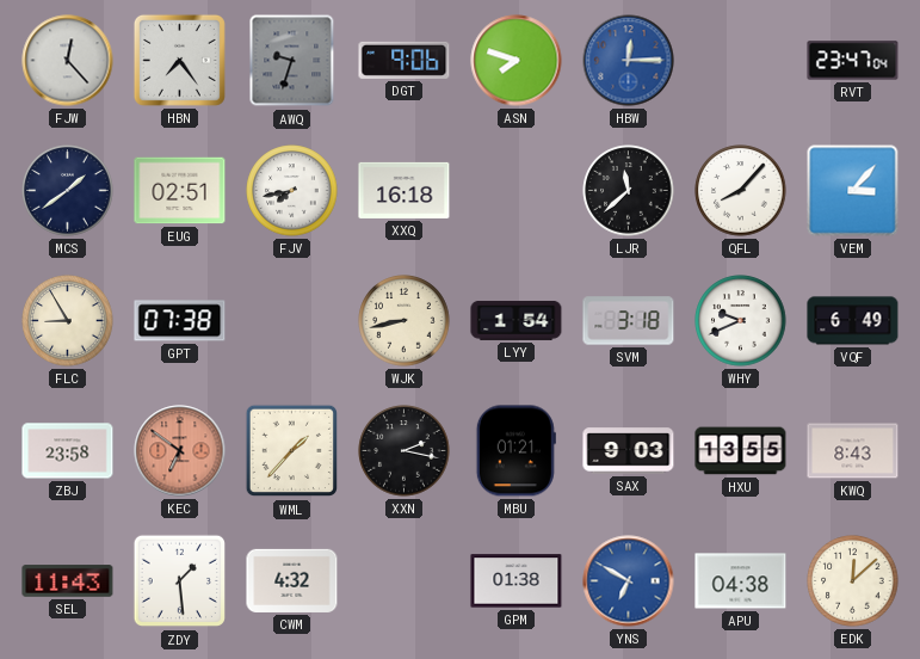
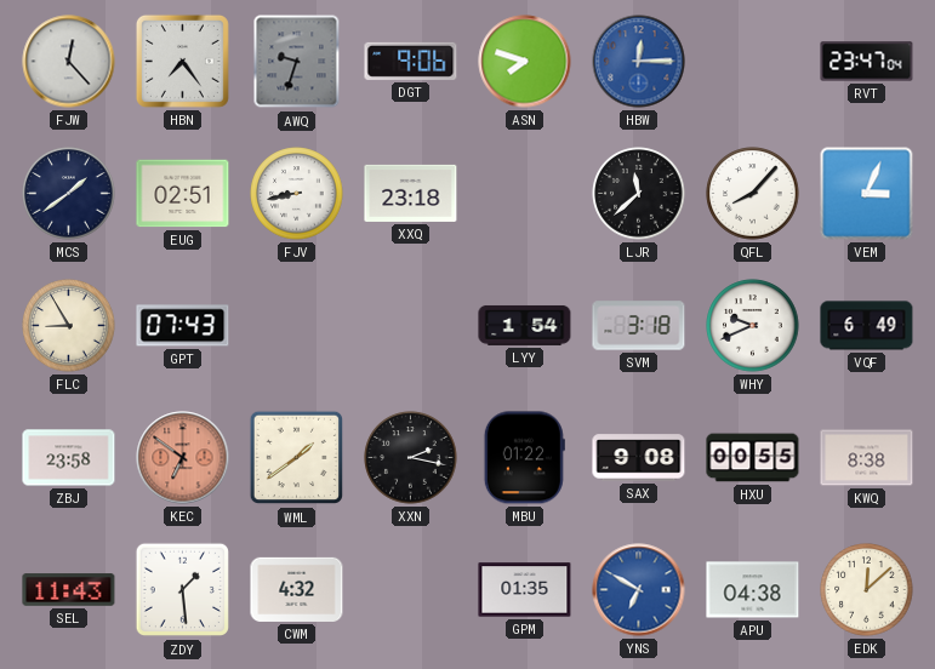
FJV: 7:43 -> 8:43 (297, 194)
XXQ: 16:18 -> 23:18 (411, 193)
VEM: 3:07 -> 3:04 (867, 194)
GPT: 07:38 -> 07:43 (183, 326)
WJK: 8:43 -> none (405, 321)
WML: 1:37 -> 1:39 (297, 458)
MBU: 01:21 -> 01:22 (524, 458)
SAX: 9:03 -> 9:08 (639, 458)
HXU: 13:55 -> 00:55 (753, 458)
KWQ: 8:43 -> 8:38 (867, 458)
GPM: 01:38 -> 01:35 (525, 590)
